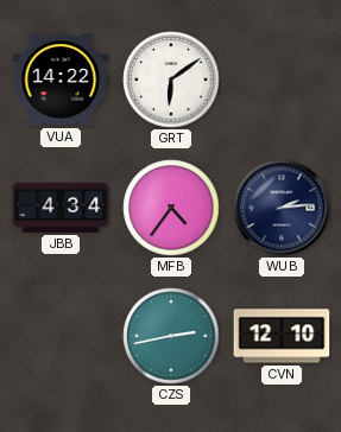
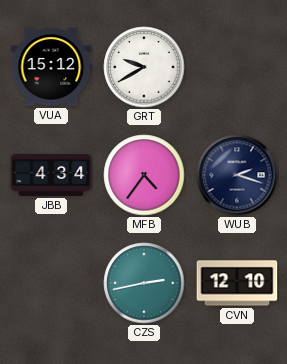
VUA: 14:22 -> 15:12 (51, 67)
GRT: 6:09 -> 9:40 (144, 67)
WUB: 2:14 -> 2:18 (237, 175)
